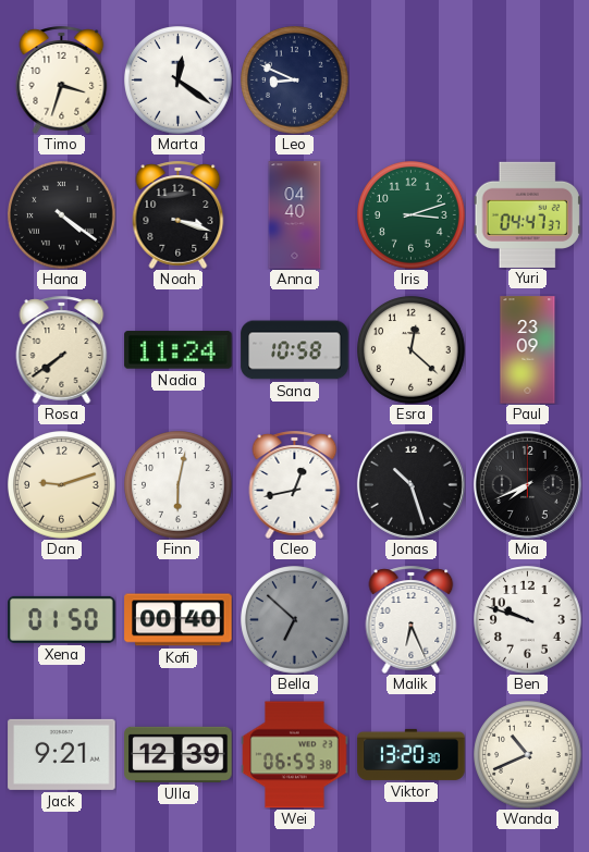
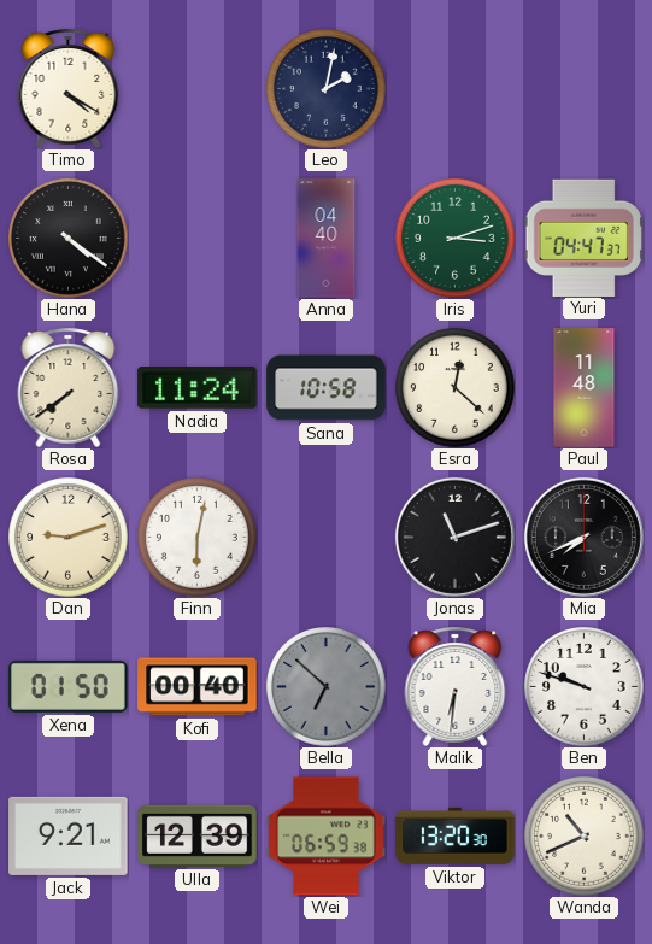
Timo: 3:33 -> 4:20 (69, 88)
Marta: 12:21 -> none (179, 81)
Leo: 8:49 -> 2:02 (327, 89)
Noah: 3:18 -> none (179, 214)
Paul: 23:09 -> 11:48 (585, 388)
Cleo: 12:43 -> none (295, 484)
Jonas: 10:27 -> 11:12 (454, 537)
Malik: 6:26 -> 6:31 (456, 686)
